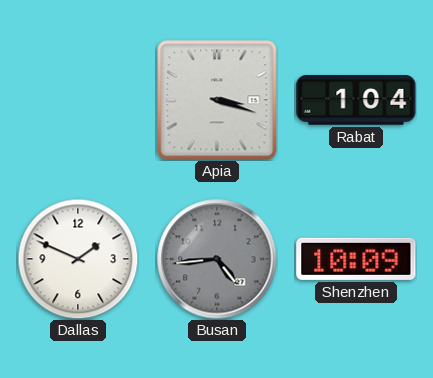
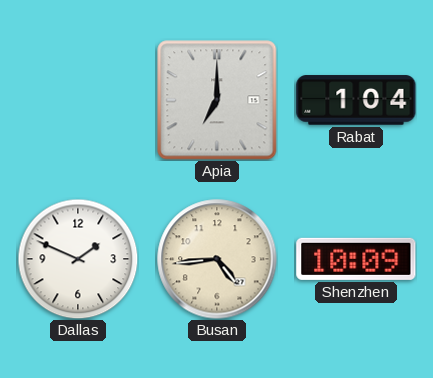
Apia: 3:18 -> 7:00 (217, 100)
Busan dial: grey -> cream (217, 259)
